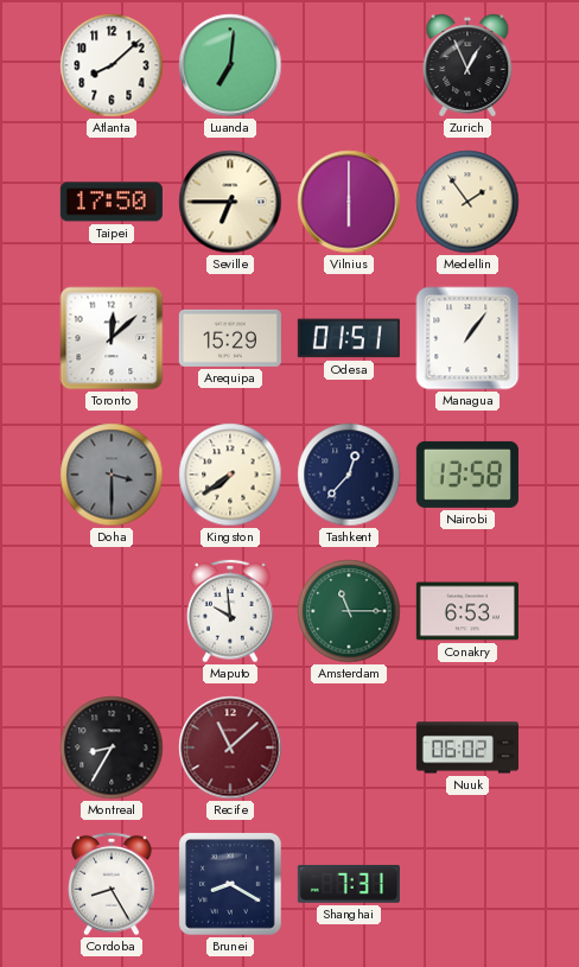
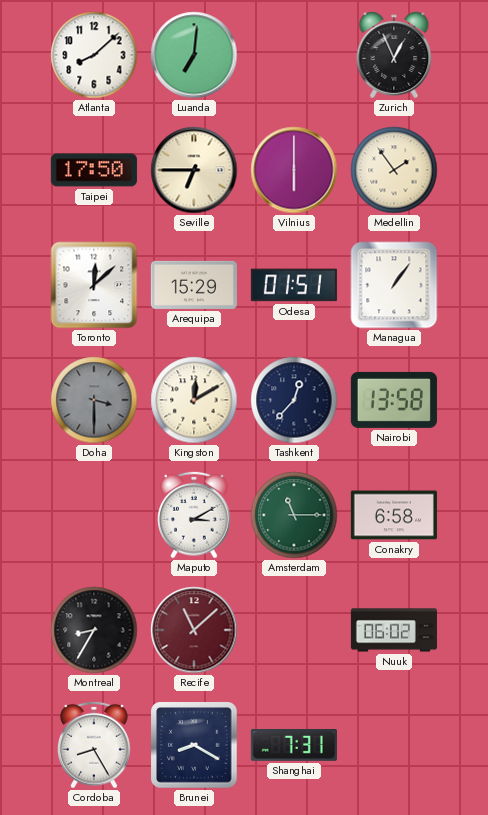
Kingston: 7:39 -> 12:10 (194, 400)
Maputo: 9:59 -> 3:10 (195, 515)
Conakry: 6:53 -> 6:58 (394, 515)
